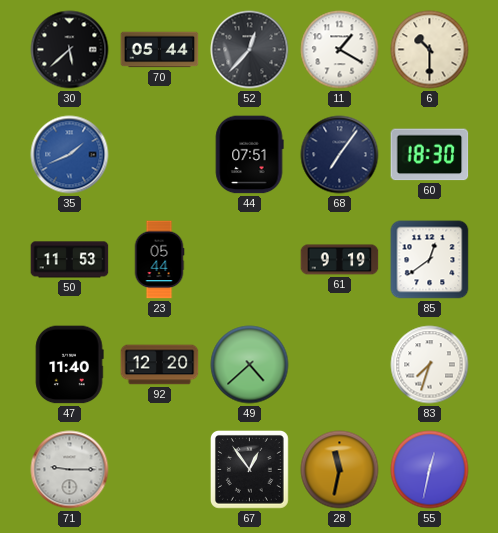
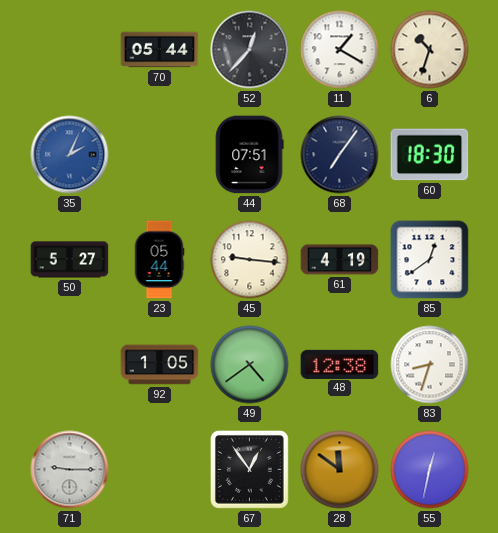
30: 5:38 -> none (70, 50)
6: 10:30 -> 10:33 (430, 50)
35: 1:41 -> 2:04 (70, 155)
50: 11:53 -> 5:27 (70, 260)
45: none -> 9:16 (250, 260)
61: 9:19 -> 4:19 (340, 260)
47: 11:40 -> none (69, 365)
92: 12:20 -> 1:05 (160, 365)
49: 4:38 -> 4:39 (250, 365)
48: none -> 12:38 (340, 364)
83: 7:33 -> 8:33 (430, 365)
28: 11:32 -> 11:51 (340, 470)
